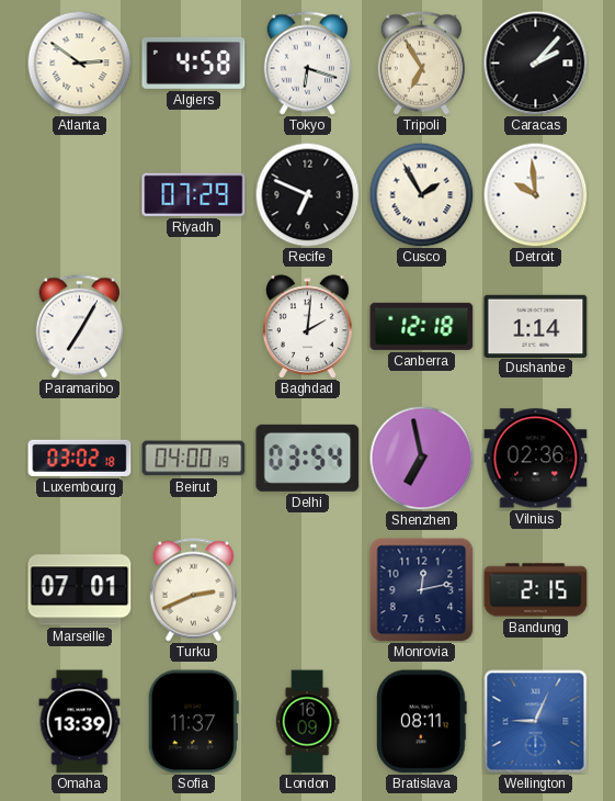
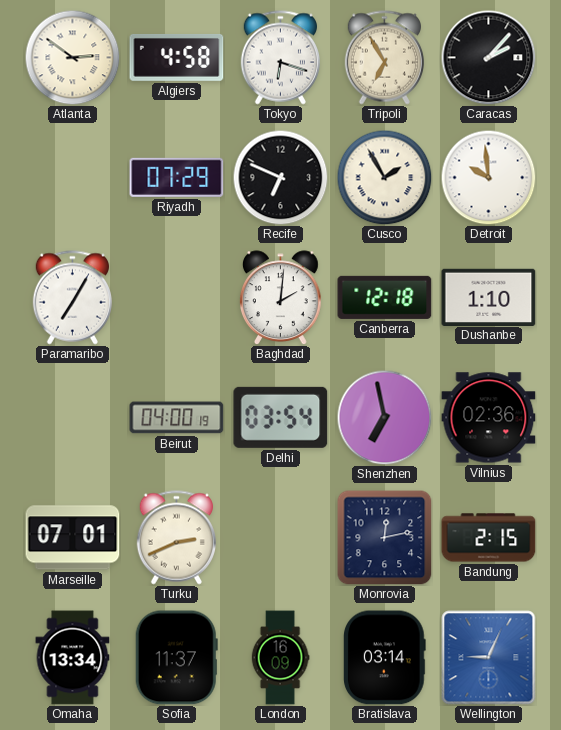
Dushanbe: 1:14 -> 1:10 (489, 297)
Luxembourg: 03:02 -> none (80, 458)
Omaha: 13:39 -> 13:34 (73, 658)
Bratislava: 08:11 -> 03:14 (385, 658)
